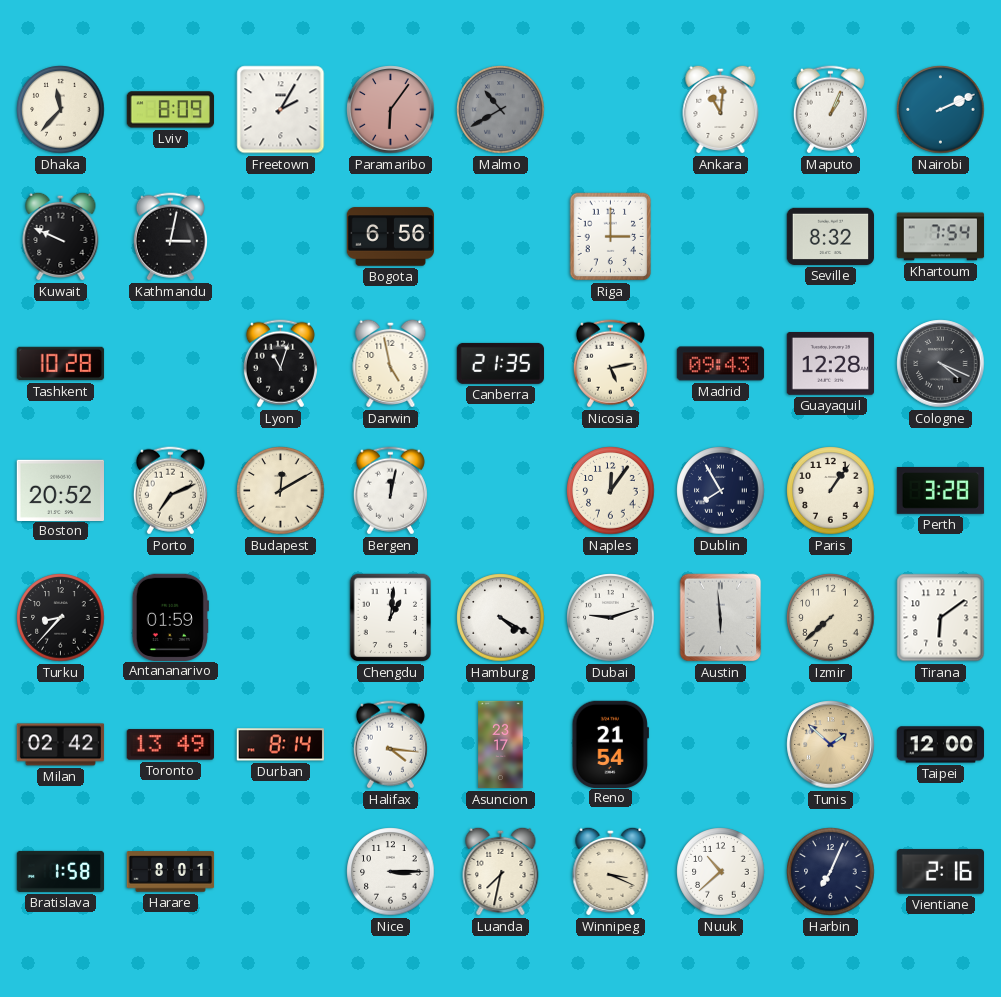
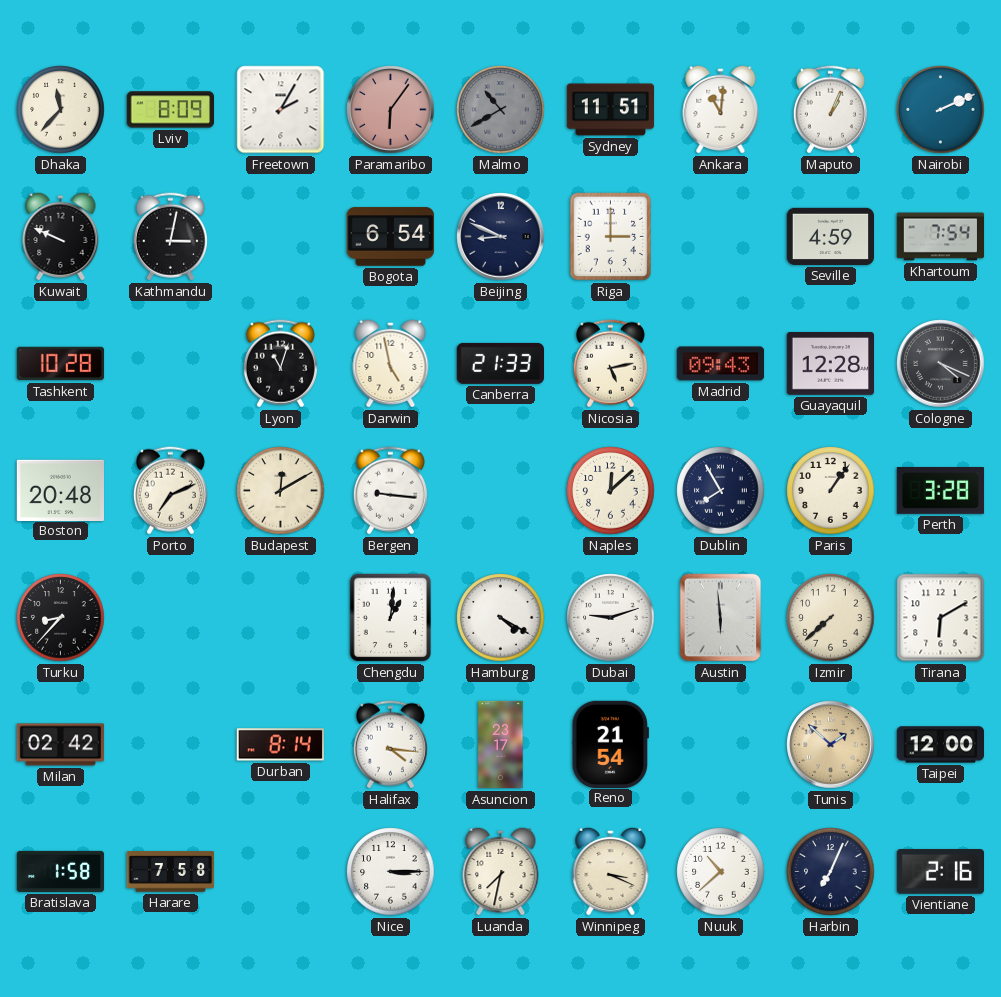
Sydney: none -> 11:51 (611, 110)
Bogota: 6:56 -> 6:54 (391, 237)
Beijing: none -> 8:49 (501, 237)
Seville: 8:32 -> 4:59 (831, 236)
Canberra: 21:35 -> 21:33 (500, 363)
Boston: 20:52 -> 20:48 (60, 490)
Bergen: 12:02 -> 9:16 (390, 491)
Naples: 12:06 -> 12:08 (611, 491)
Antananarivo: 01:59 -> none (170, 617)
Tirana: 6:09 -> 6:10 (941, 618)
Toronto: 13:49 -> none (170, 745)
Harare: 8:01 -> 7:58 (171, 872)
